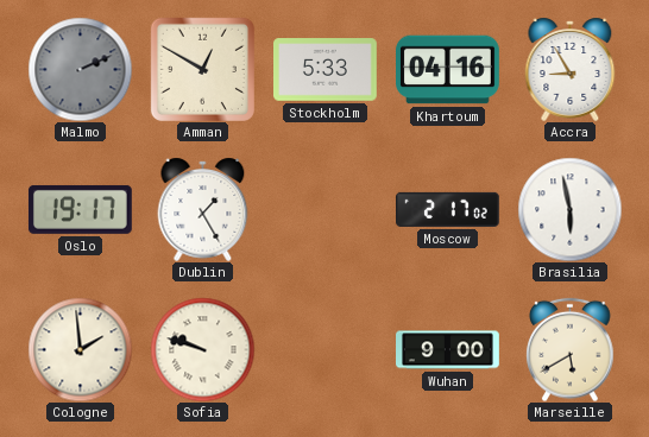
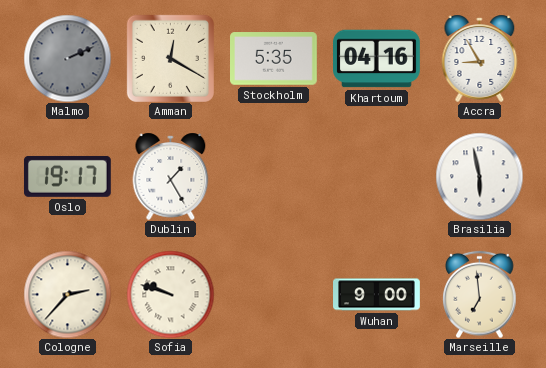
Amman: 12:50 -> 12:20 (170, 58)
Stockholm: 5:33 -> 5:35 (274, 59)
Moscow: 2:17 -> none (448, 209)
Cologne: 1:59 -> 2:37 (67, 294)
Marseille: 5:40 -> 6:59 (480, 294)
